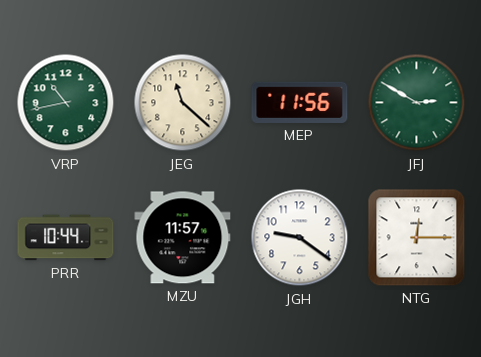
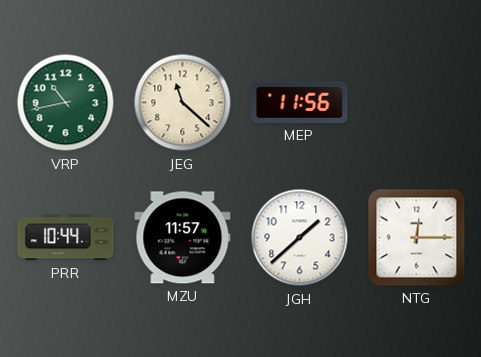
JFJ: 2:50 -> none (417, 103)
JGH: 9:21 -> 1:38 (300, 238)
